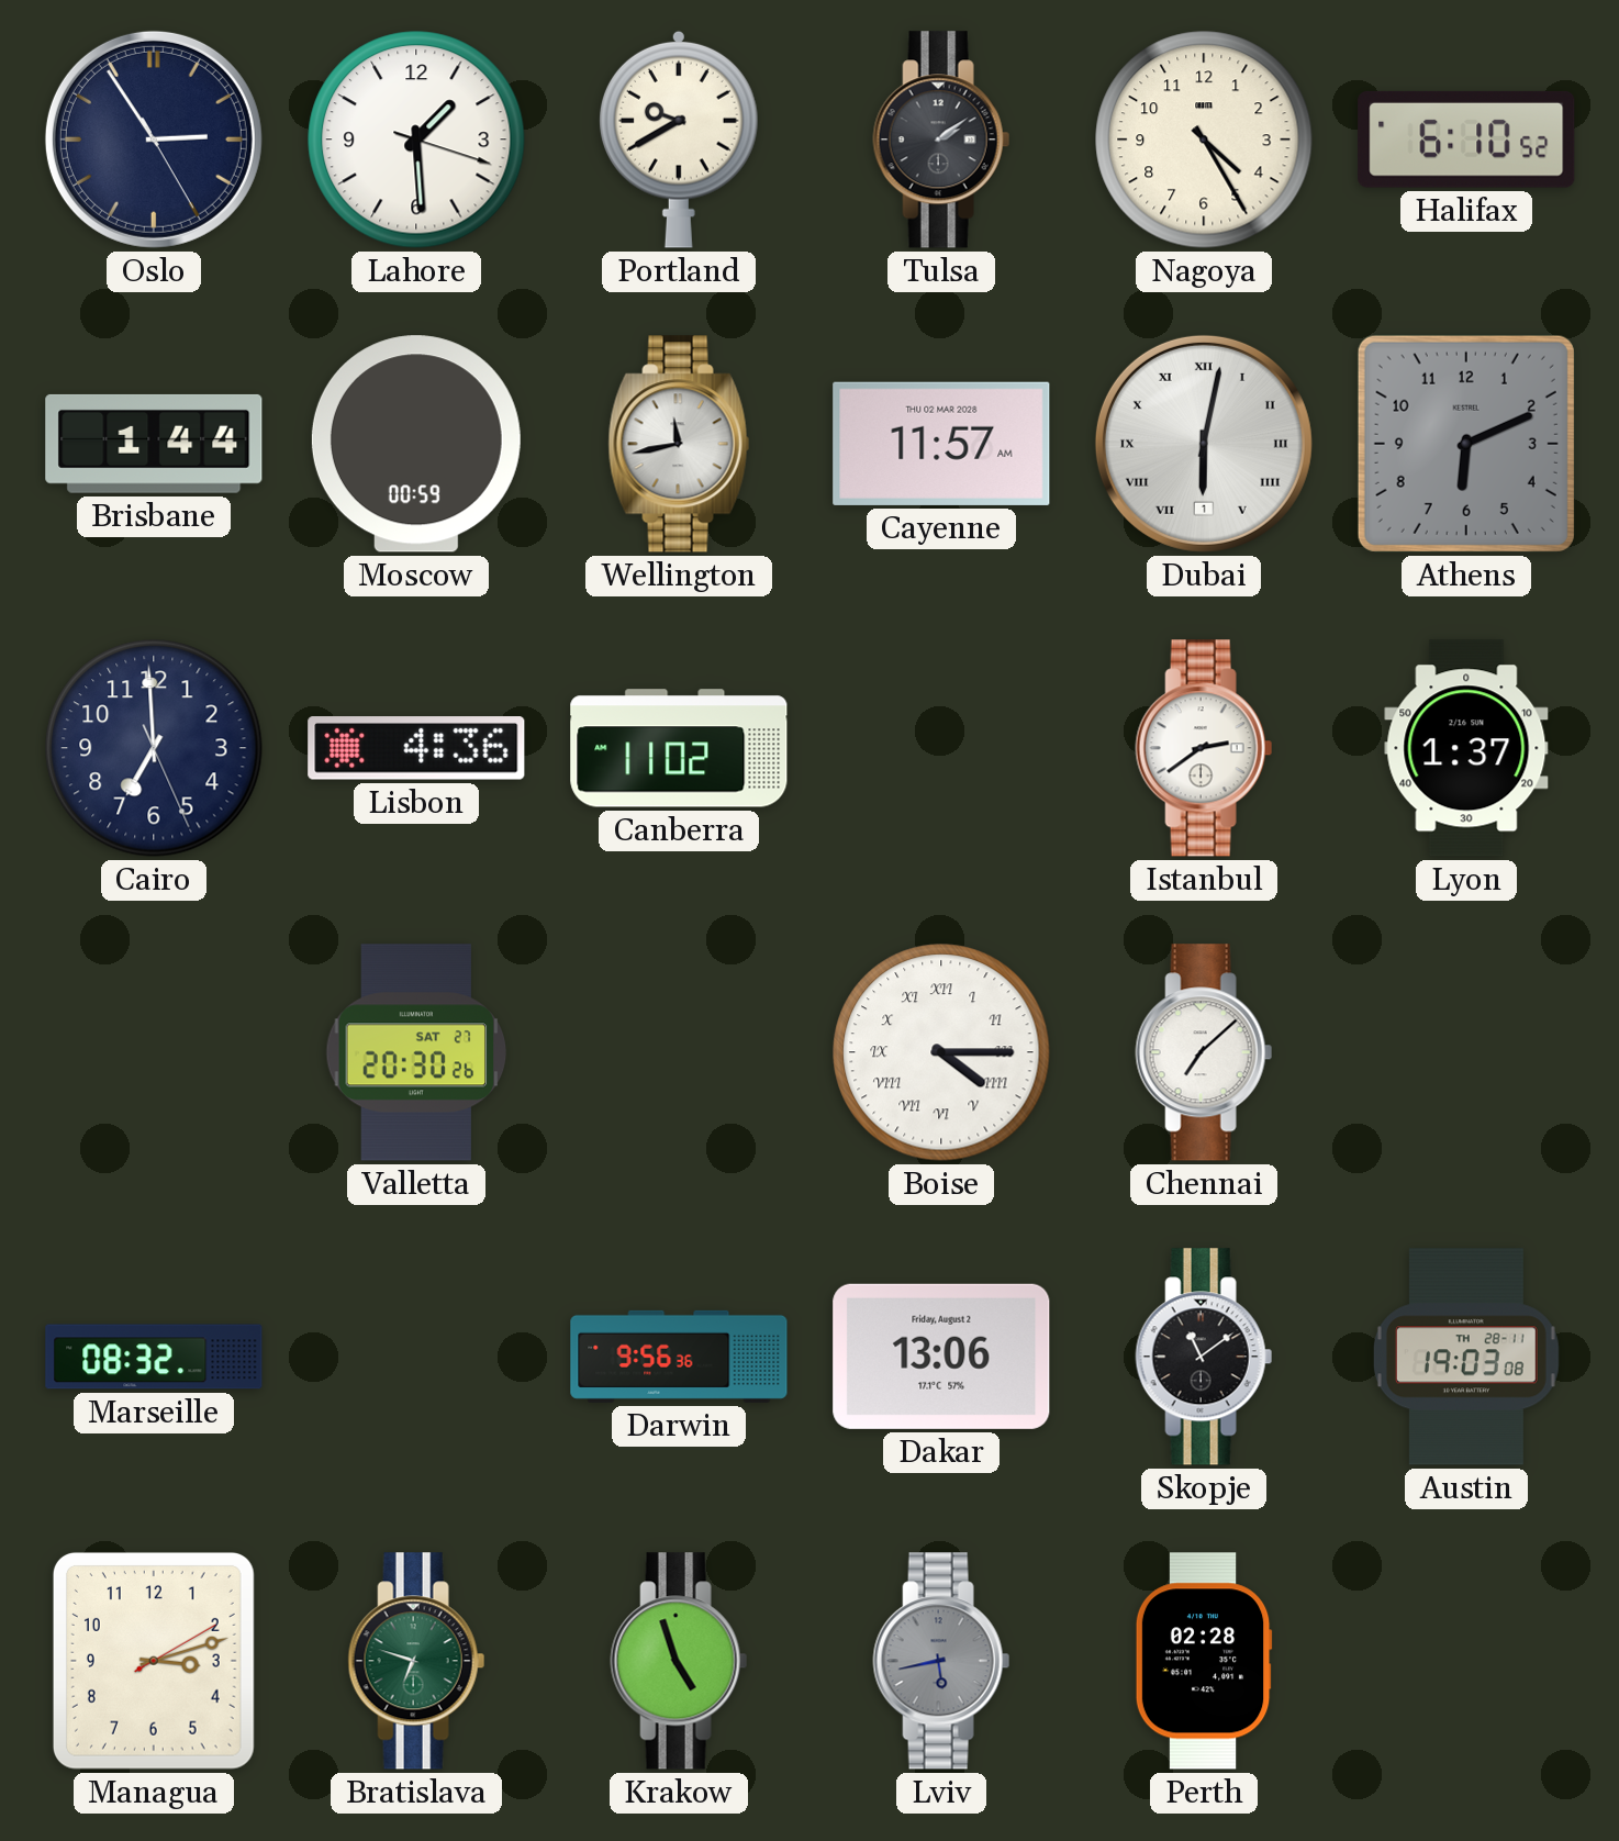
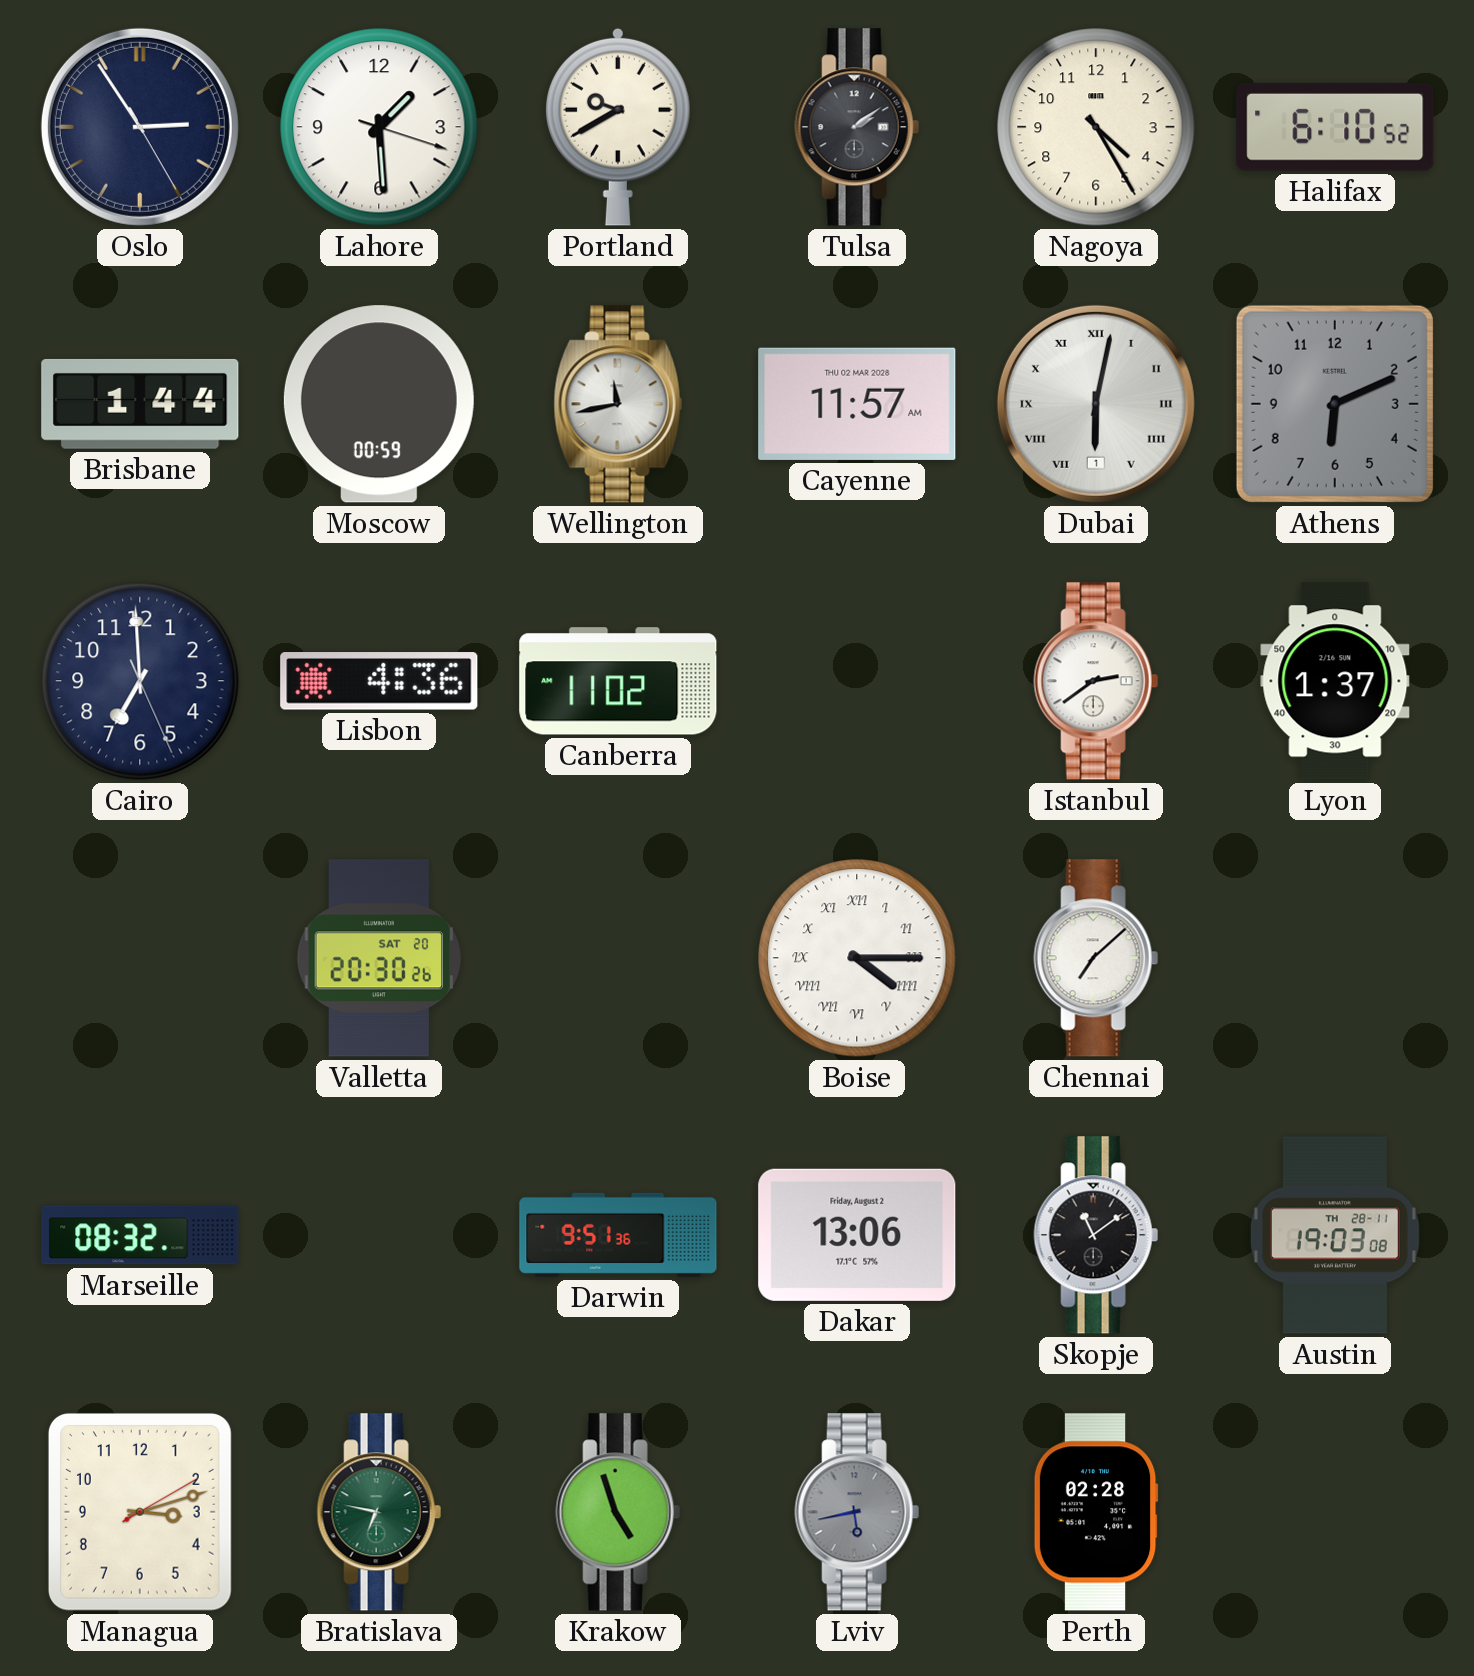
Valletta date: SAT 27 -> SAT 20 (379, 958)
Darwin: 9:56 -> 9:51 (618, 1235)
Bratislava: 6:48 -> 6:47 (379, 1512)
